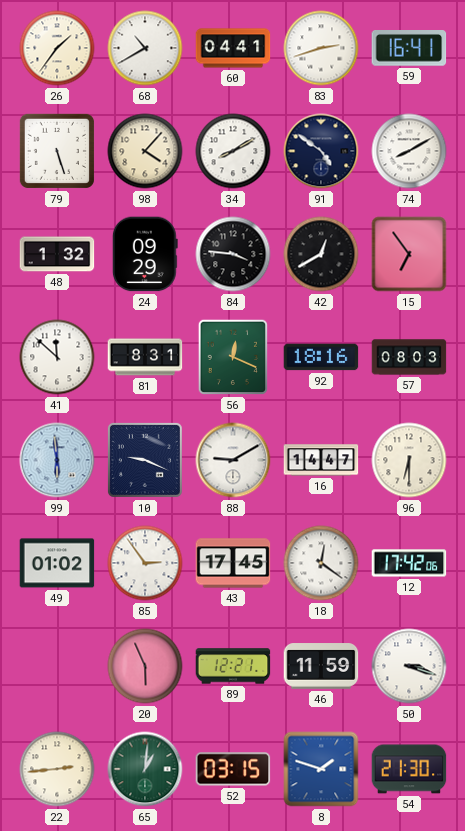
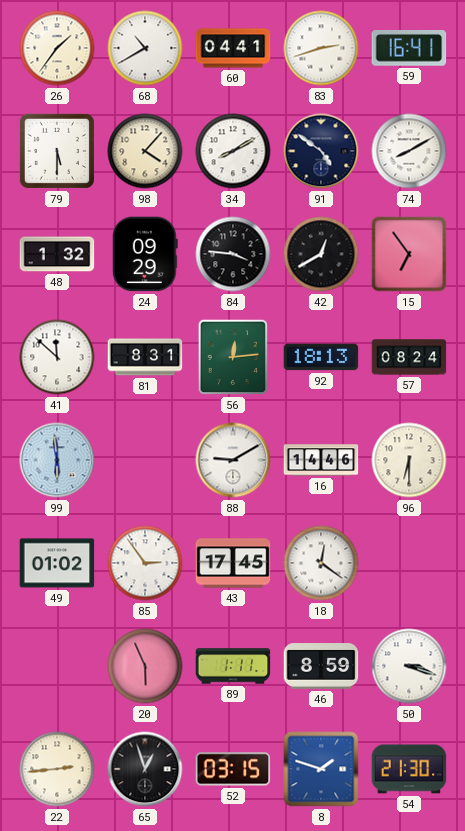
79: 5:27 -> 5:30 (57, 151)
56: 12:19 -> 12:14 (233, 357)
92: 18:16 -> 18:13 (321, 357)
57: 08:03 -> 08:24 (409, 357)
10: 9:19 -> none (145, 460)
16: 14:47 -> 14:46 (321, 460)
12: 17:42 -> none (409, 563)
89: 12:21 -> 1:11 (233, 666)
46: 11:59 -> 8:59 (321, 666)
65: 1:01 -> 12:57 (145, 769)
65 dial: green -> black (145, 769)
